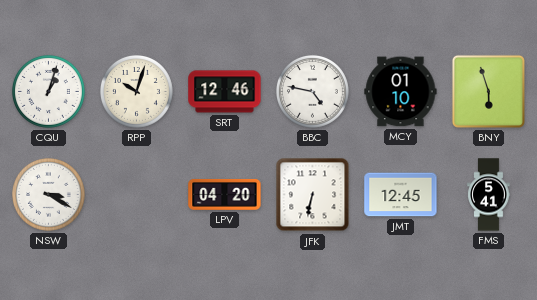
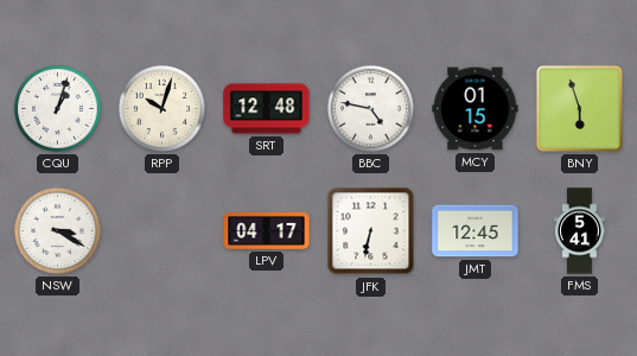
SRT: 12:46 -> 12:48 (267, 109)
MCY: 01:10 -> 01:15 (476, 109)
LPV: 04:20 -> 04:17 (267, 230)
